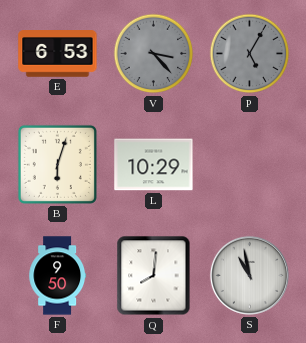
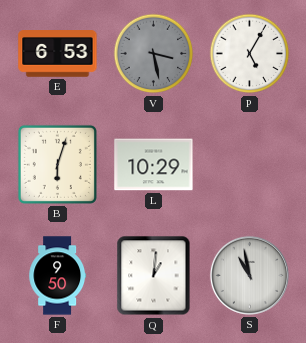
V: 3:23 -> 3:28 (154, 54)
P dial: grey -> white (250, 54)
Q: 8:01 -> 1:01 (154, 276)
